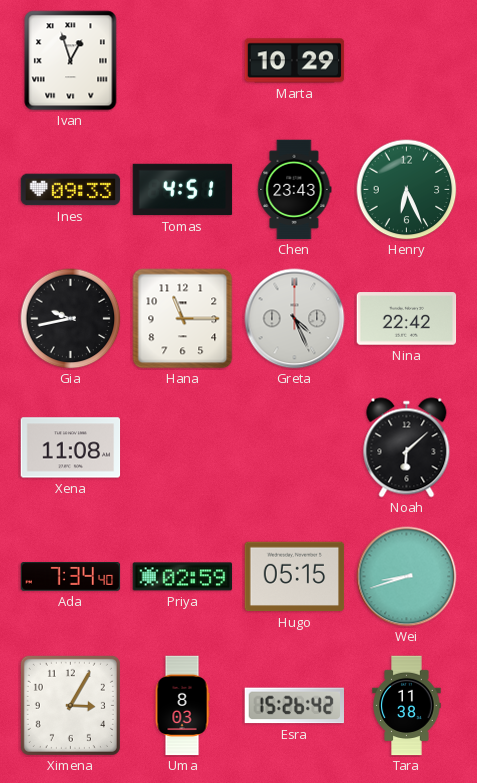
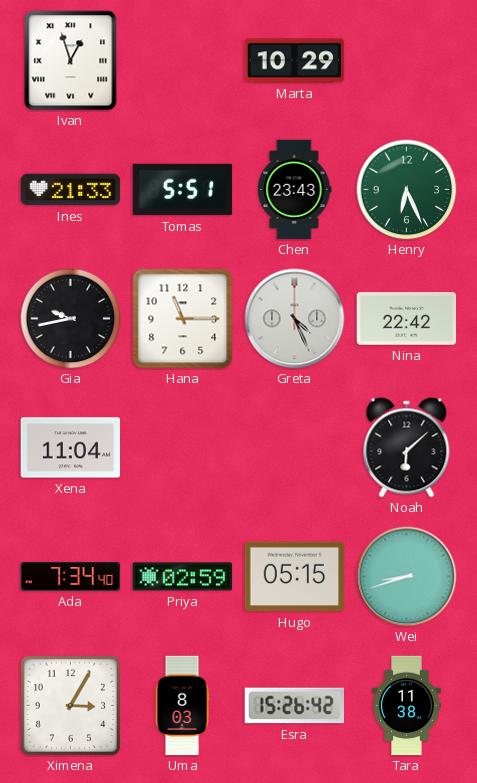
Ines: 09:33 -> 21:33 (71, 190)
Tomas: 4:51 -> 5:51 (183, 190)
Xena: 11:08 -> 11:04 (71, 448)
